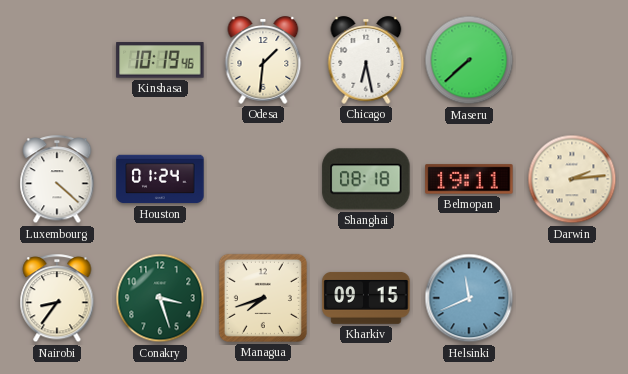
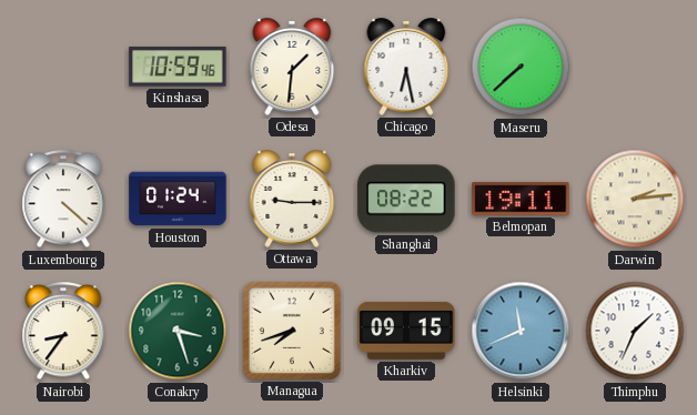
Kinshasa: 10:19 -> 10:59 (178, 67)
Ottawa: none -> 9:15 (292, 199)
Shanghai: 08:18 -> 08:22 (406, 199)
Thimphu: none -> 1:34 (635, 331)
